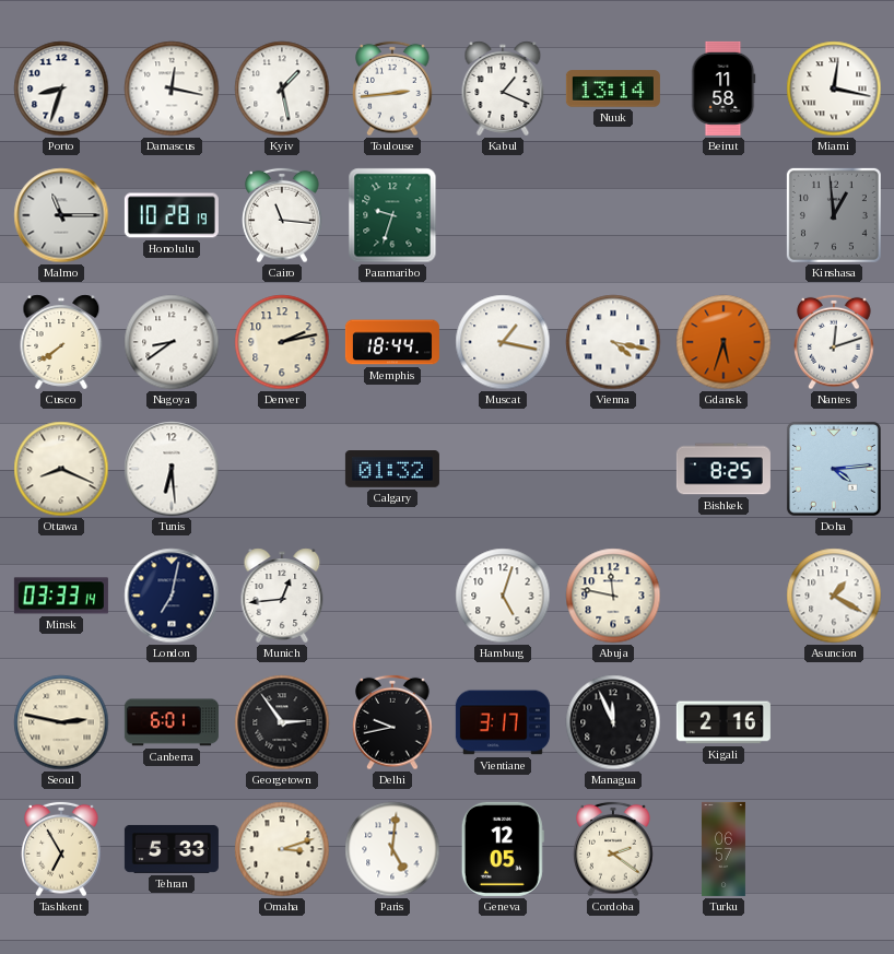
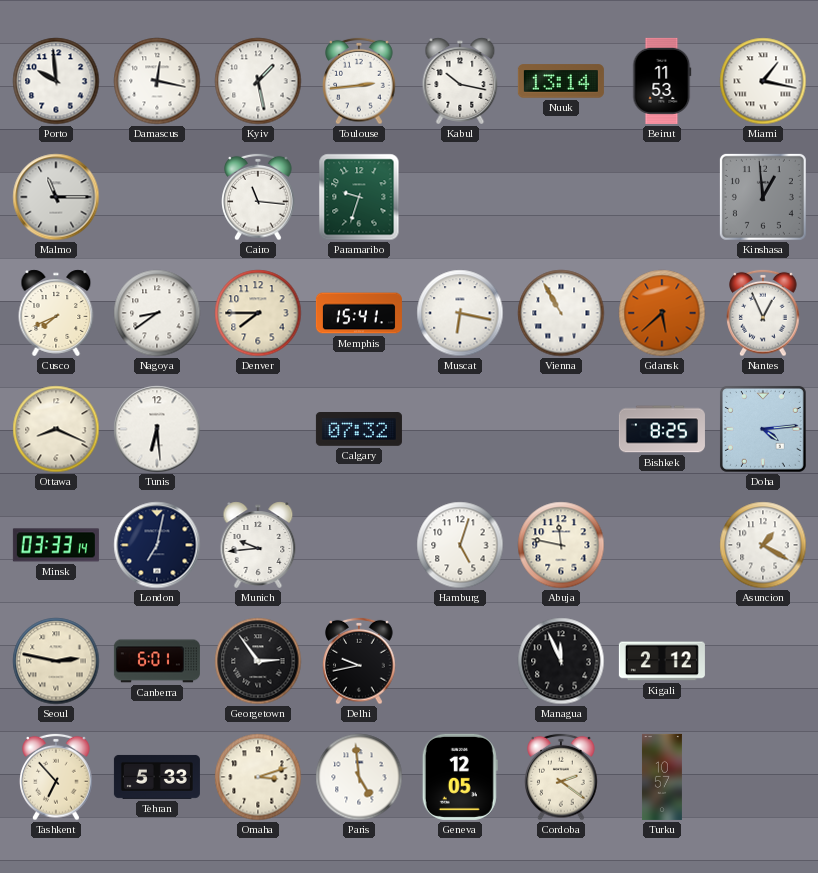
Porto: 8:33 -> 9:59 (56, 81)
Kabul: 1:19 -> 10:17 (460, 81)
Beirut: 11:58 -> 11:53 (662, 81)
Miami: 12:17 -> 1:17 (763, 81)
Honolulu: 10:28 -> none (172, 215)
Cusco: 7:39 -> 7:41 (56, 313)
Denver: 2:13 -> 7:45 (258, 313)
Memphis: 18:44 -> 15:41 (359, 313)
Muscat: 1:17 -> 6:17 (460, 313)
Vienna: 4:17 -> 10:55 (561, 313)
Gdansk: 5:33 -> 5:38 (662, 313)
Nantes: 12:12 -> 12:56 (763, 313)
Calgary: 01:32 -> 07:32 (359, 430)
Munich: 12:44 -> 9:44 (258, 545)
Vientiane: 3:17 -> none (503, 722)
Kigali: 2:16 -> 2:12 (662, 661)
Tashkent: 6:55 -> 6:53 (56, 777)
Paris: 5:01 -> 4:59 (359, 777)
Turku: 06:57 -> 10:57 (662, 777)
